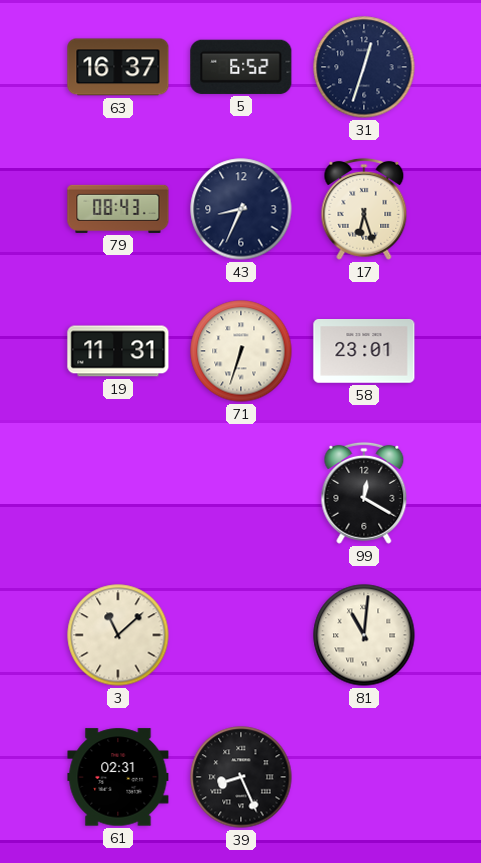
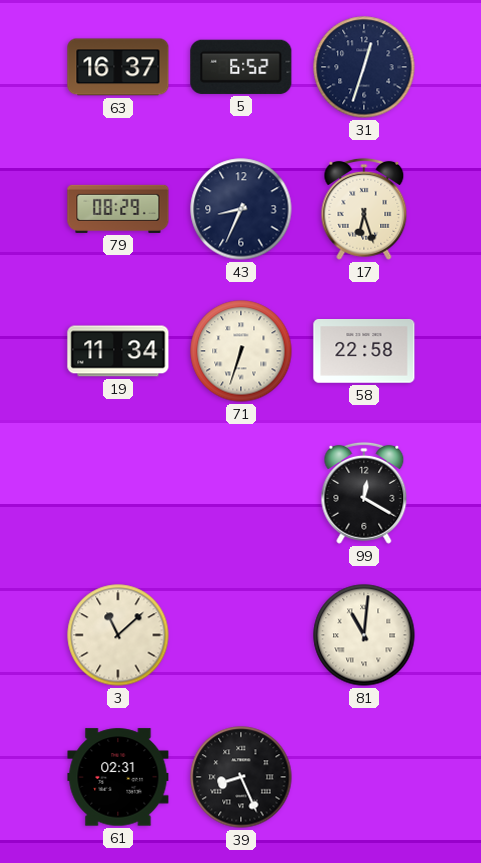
79: 08:43 -> 08:29 (118, 209)
19: 11:31 -> 11:34 (118, 351)
58: 23:01 -> 22:58 (364, 351)
